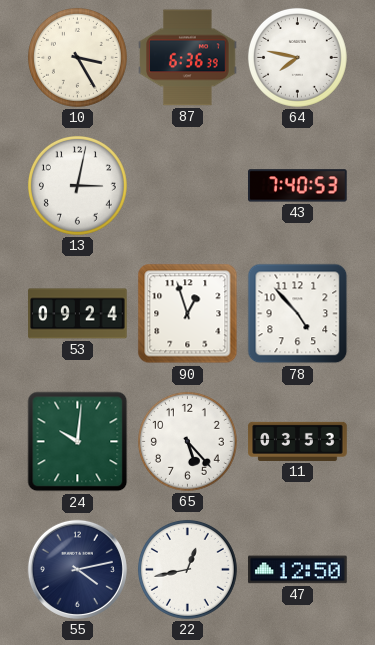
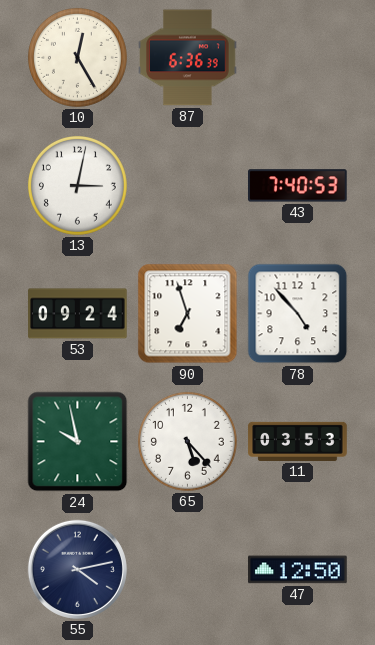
10: 3:25 -> 12:25 (77, 57)
64: 7:47 -> none (297, 57)
90: 12:57 -> 6:57 (188, 314)
24: 10:01 -> 9:58 (78, 442)
22: 12:43 -> none (187, 569)
